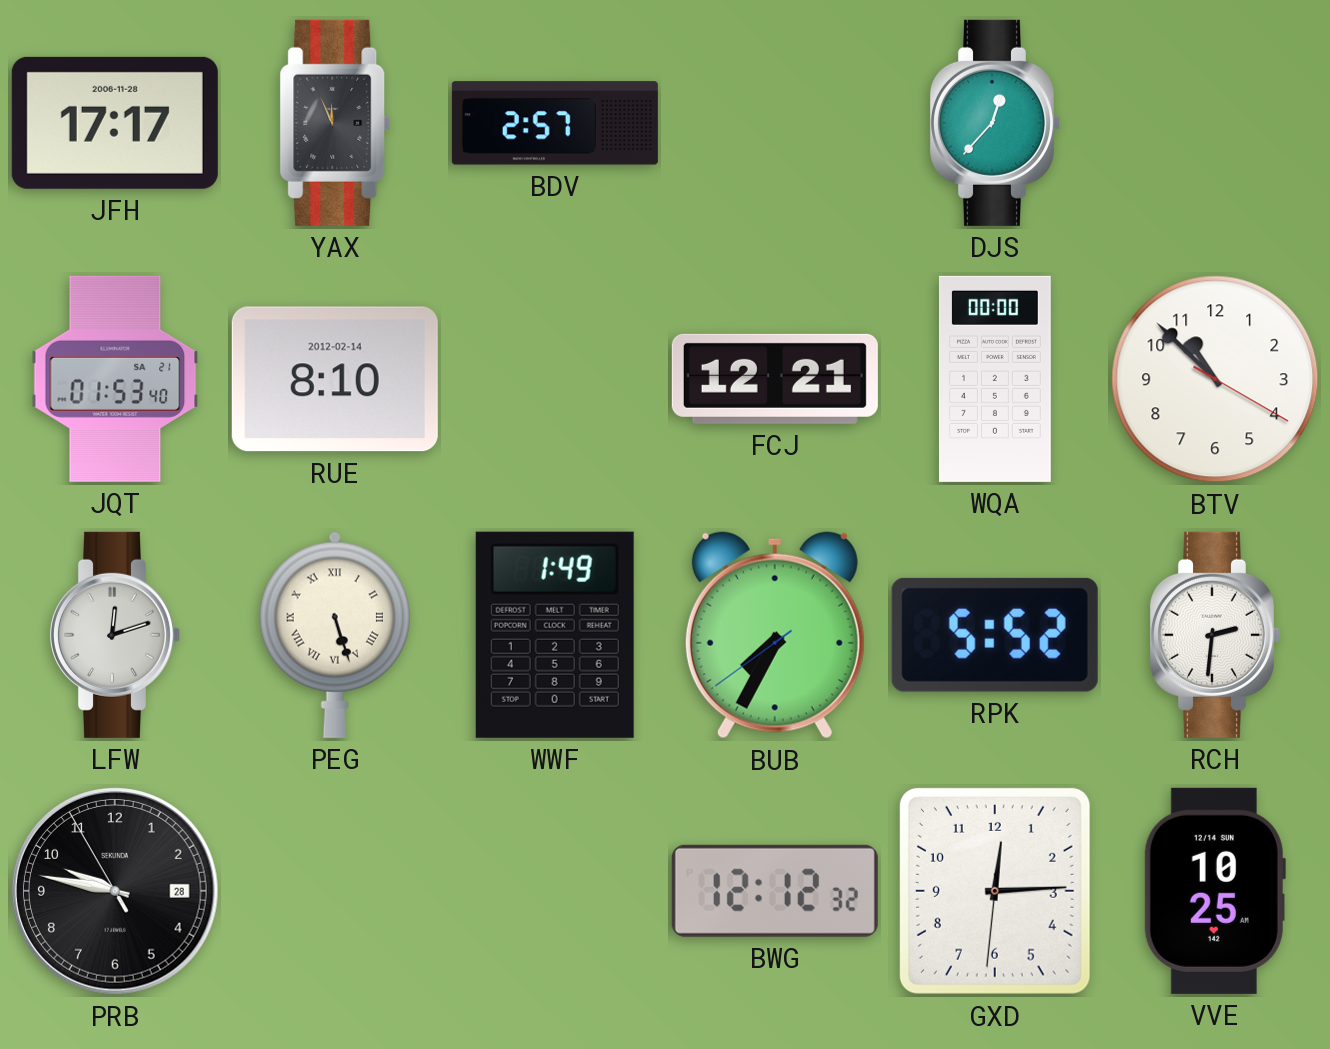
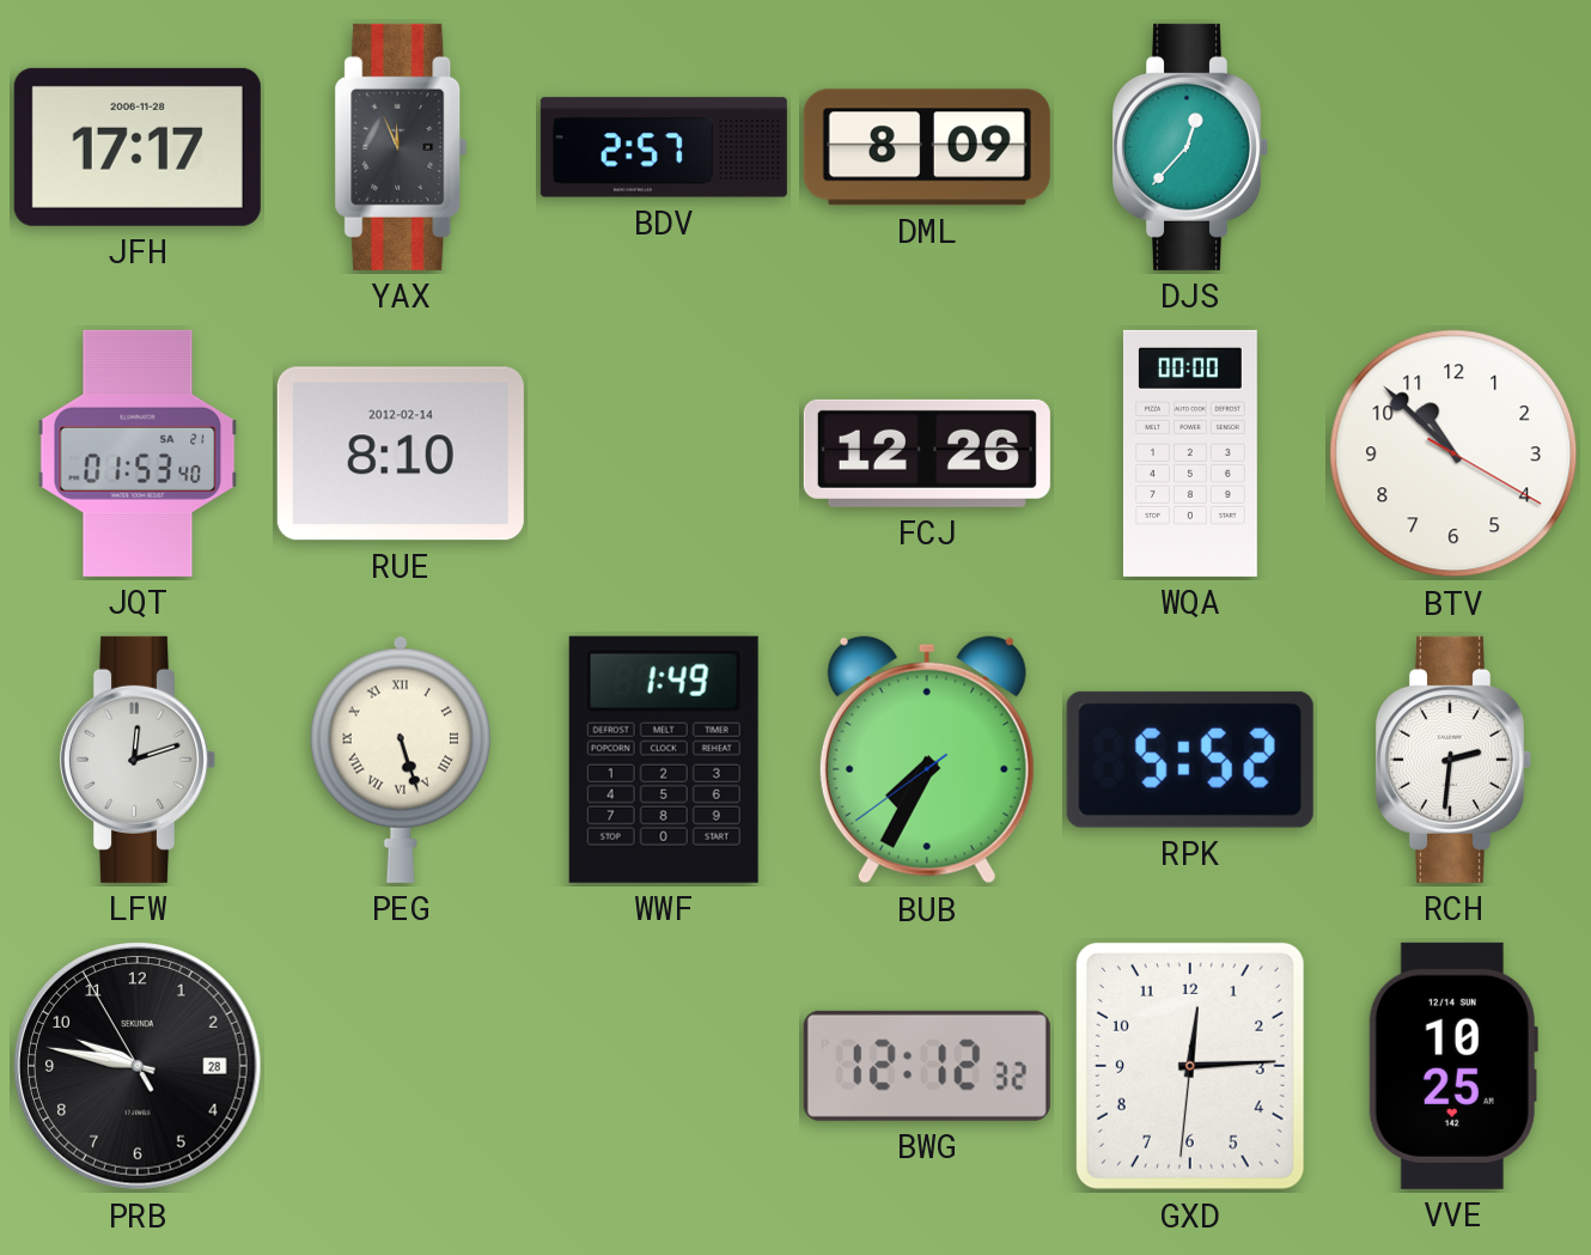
DML: none -> 8:09 (927, 147)
FCJ: 12:21 -> 12:26 (927, 453)
